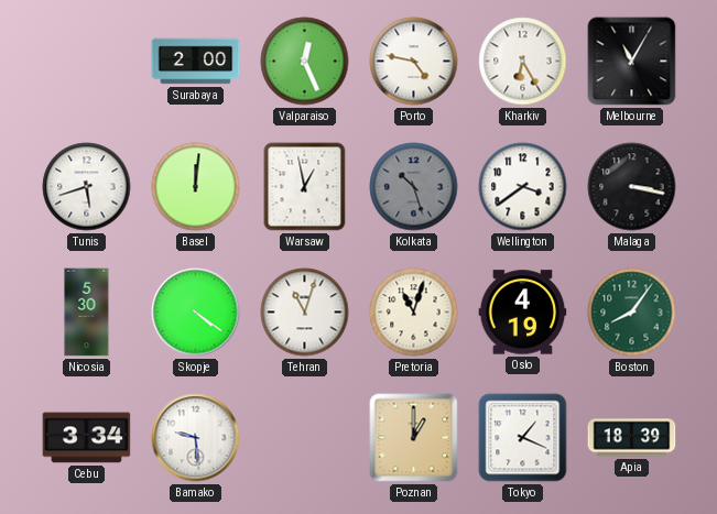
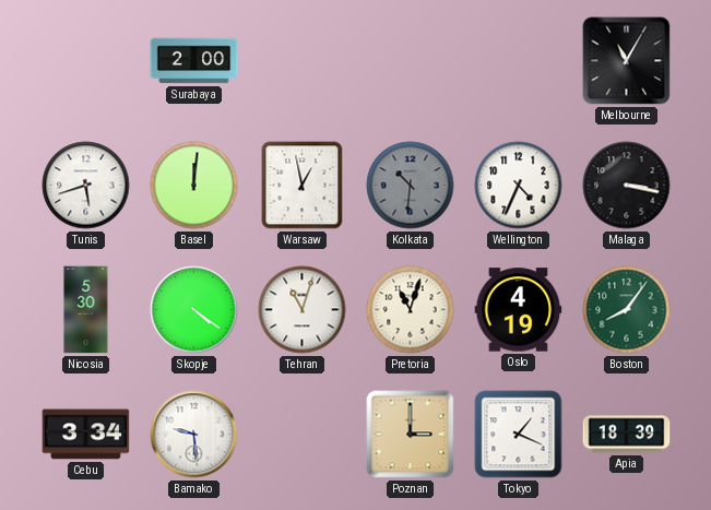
Valparaiso: 12:26 -> none (305, 62)
Porto: 4:47 -> none (414, 62)
Kharkiv: 6:25 -> none (523, 62)
Kolkata: 10:27 -> 10:31 (411, 186)
Wellington: 3:39 -> 4:34 (519, 186)
Poznan: 1:00 -> 3:00 (411, 435)
